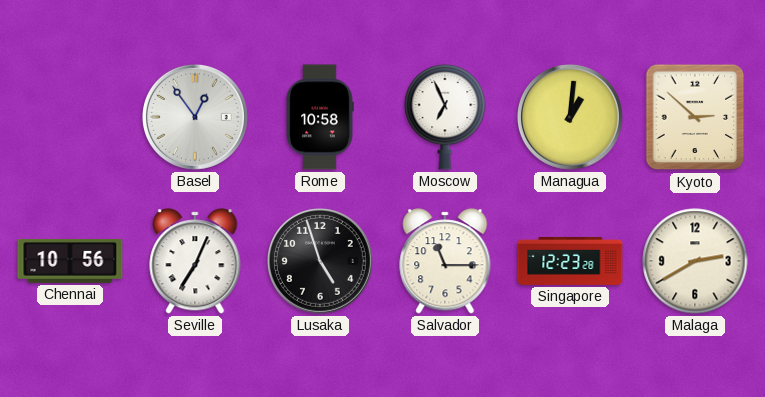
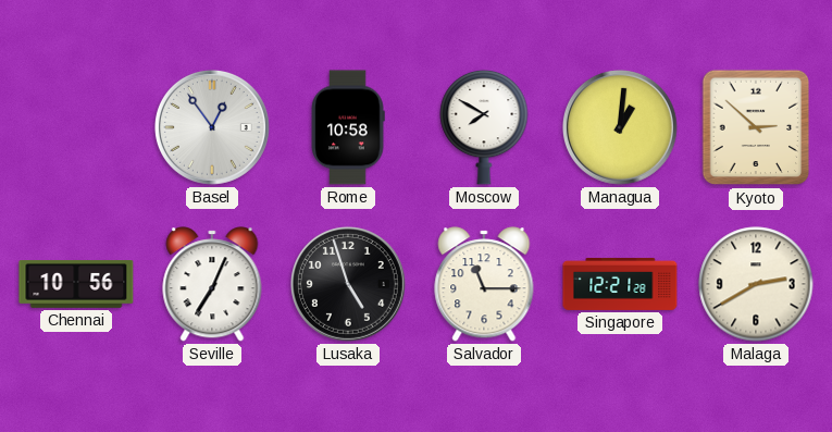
Moscow: 6:56 -> 7:50 (484, 127)
Singapore: 12:23 -> 12:21 (620, 284)
